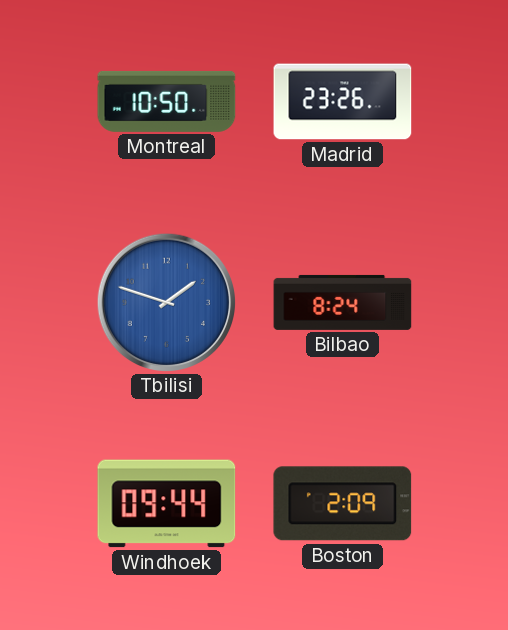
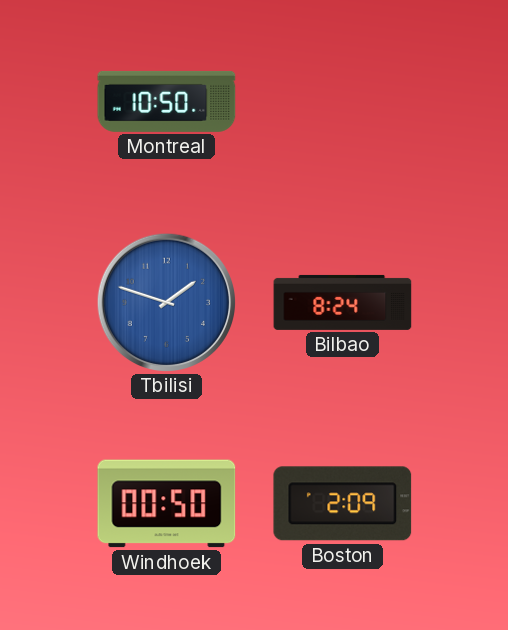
Madrid: 23:26 -> none (343, 102)
Windhoek: 09:44 -> 00:50 (167, 504)
